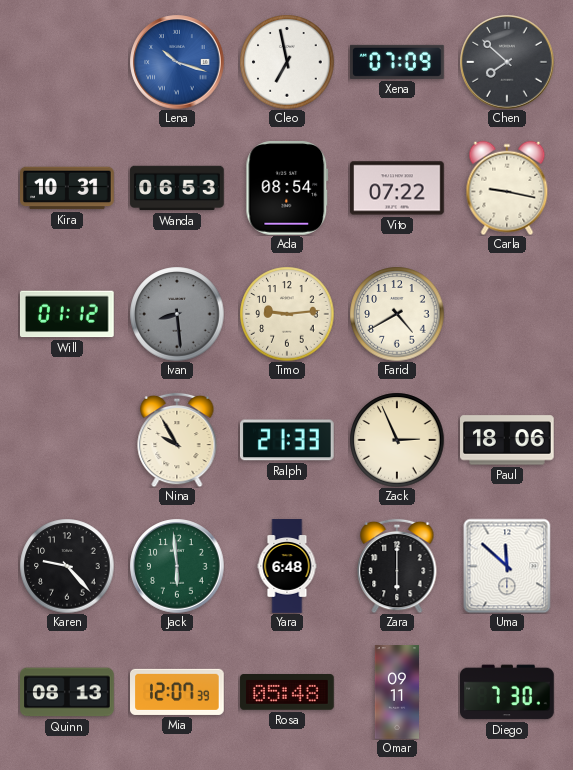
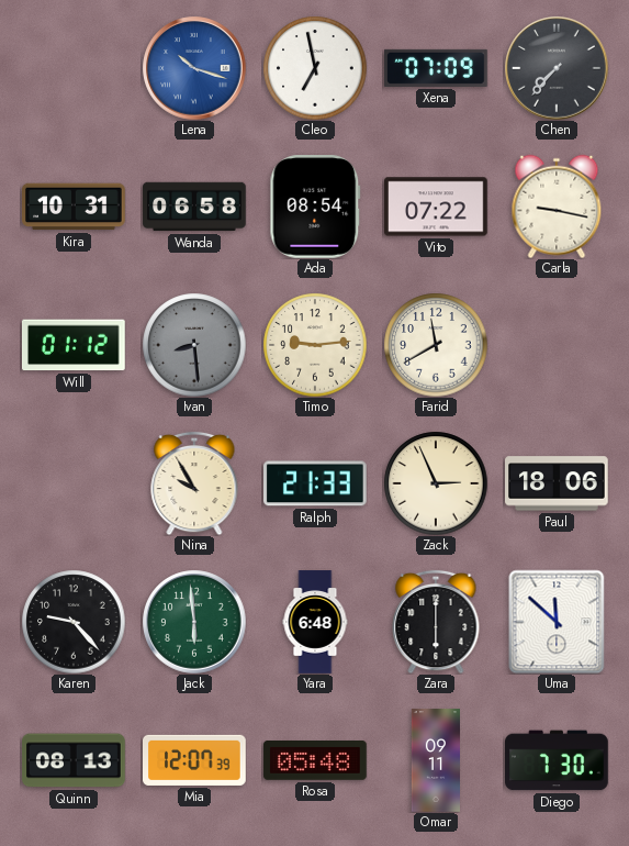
Chen: 7:52 -> 7:37 (557, 68)
Wanda: 06:53 -> 06:58 (194, 207)
Farid: 4:40 -> 11:40 (436, 345)
